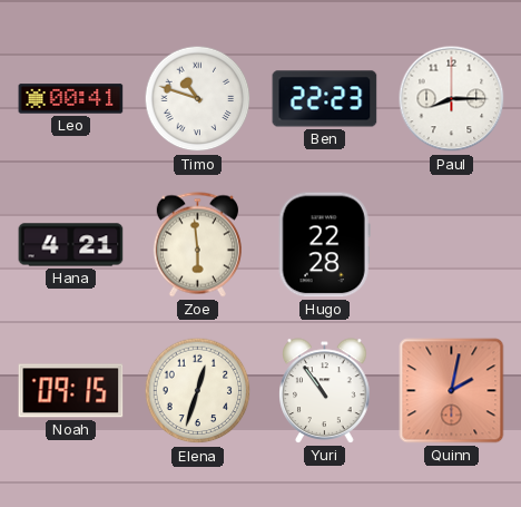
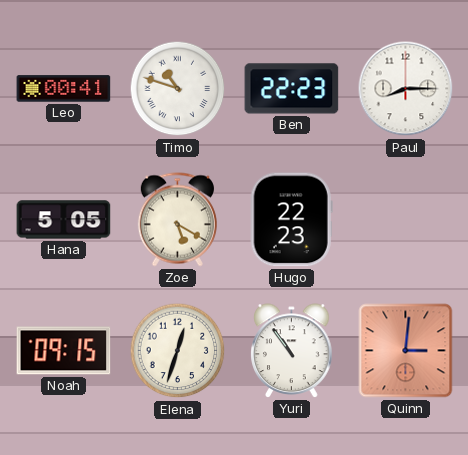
Hana: 4:21 -> 5:05 (64, 220)
Zoe: 5:59 -> 5:20 (177, 220)
Hugo: 22:28 -> 22:23 (291, 220)
Quinn: 2:02 -> 3:01 (406, 351)
